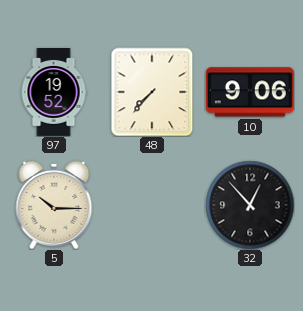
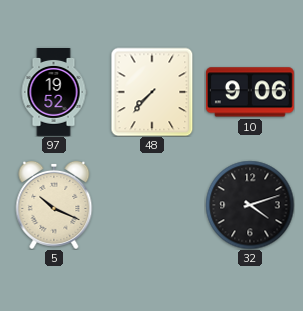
5: 10:15 -> 10:19 (54, 205)
32: 12:53 -> 4:12 (250, 205)
